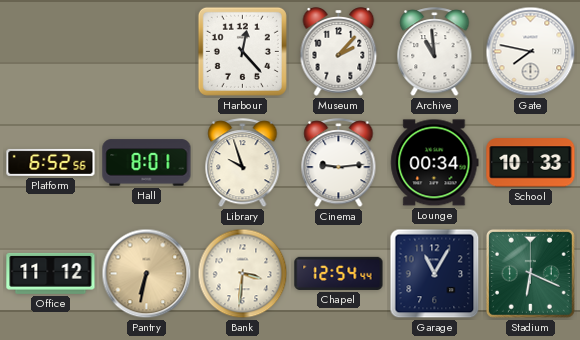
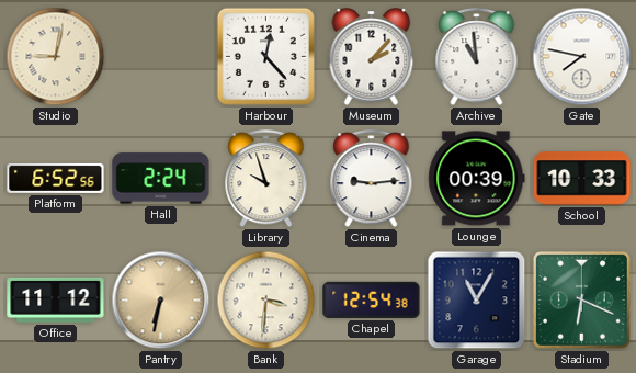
Studio: none -> 9:02 (56, 57)
Hall: 8:01 -> 2:24 (161, 179)
Lounge: 00:34 -> 00:39 (477, 179)
Chapel: 12:54:44 -> 12:54:38 (372, 299)
